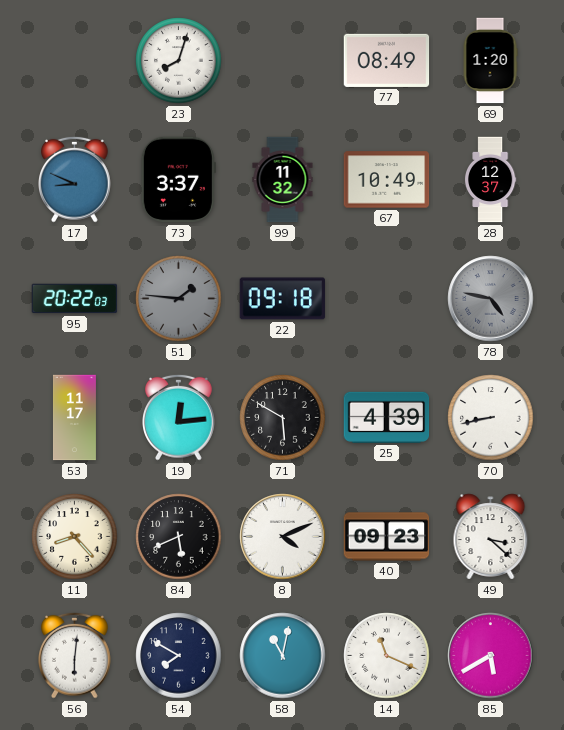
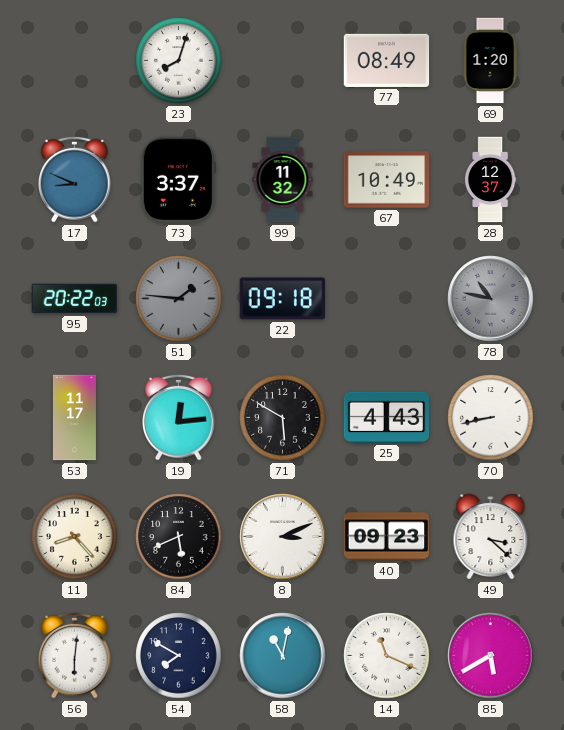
78: 4:47 -> 10:47 (491, 299)
25: 4:39 -> 4:43 (387, 417)
8: 4:11 -> 3:11 (283, 537)
